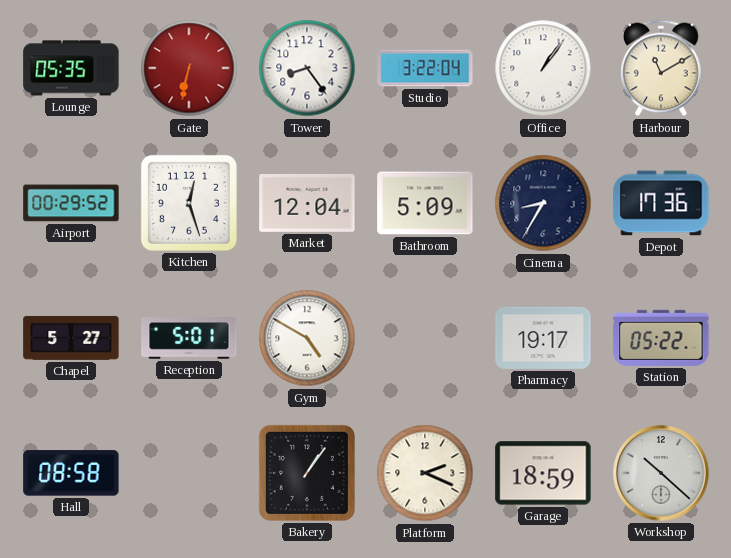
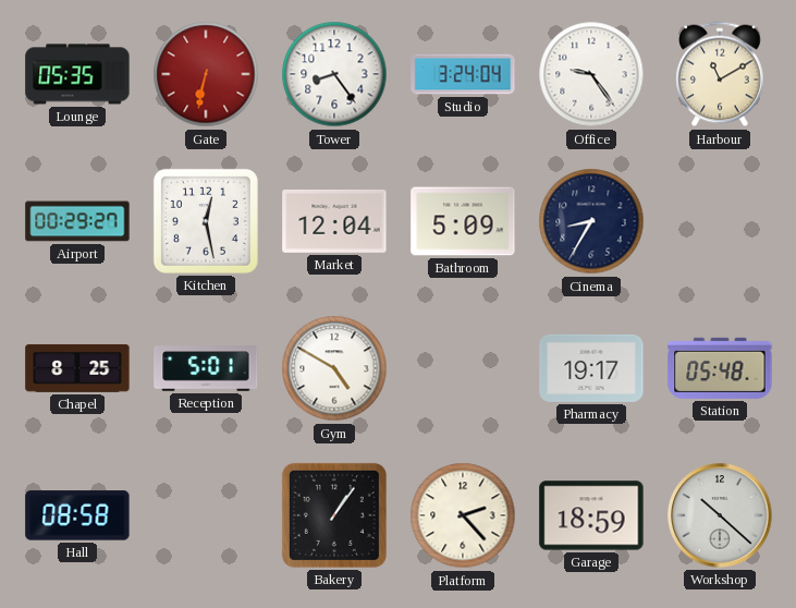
Studio: 3:22 -> 3:24 (463, 74)
Office: 1:06 -> 9:24 (591, 74)
Airport: 00:29:52 -> 00:29:27 (77, 221)
Kitchen: 12:27 -> 12:28 (206, 221)
Depot: 17:36 -> none (661, 203)
Chapel: 5:27 -> 8:25 (77, 368)
Station: 05:22 -> 05:48 (720, 368)
Platform: 2:19 -> 2:23 (463, 515)
